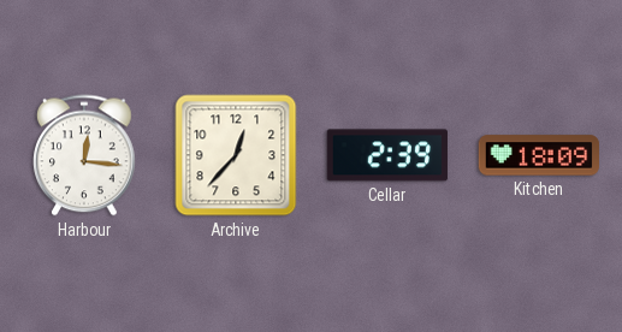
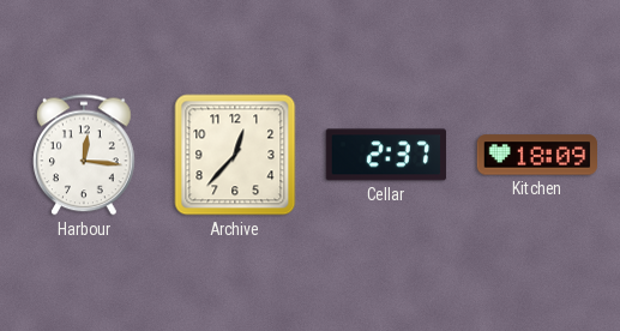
Cellar: 2:39 -> 2:37 (386, 155)
